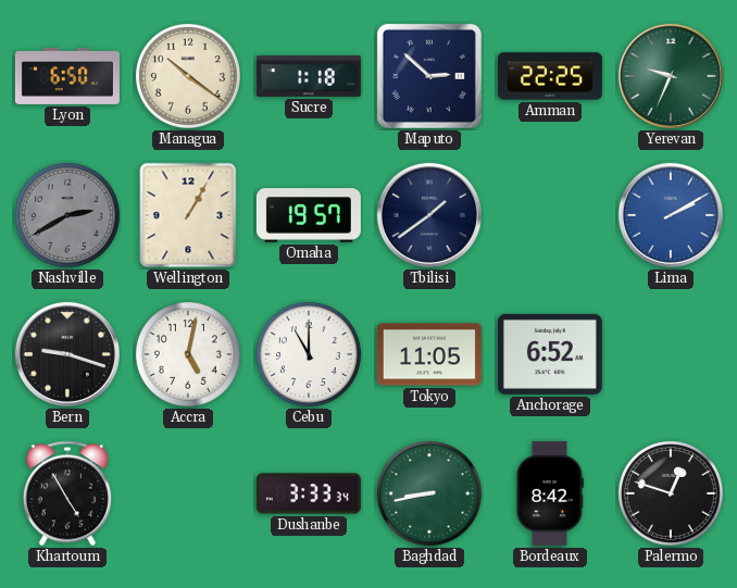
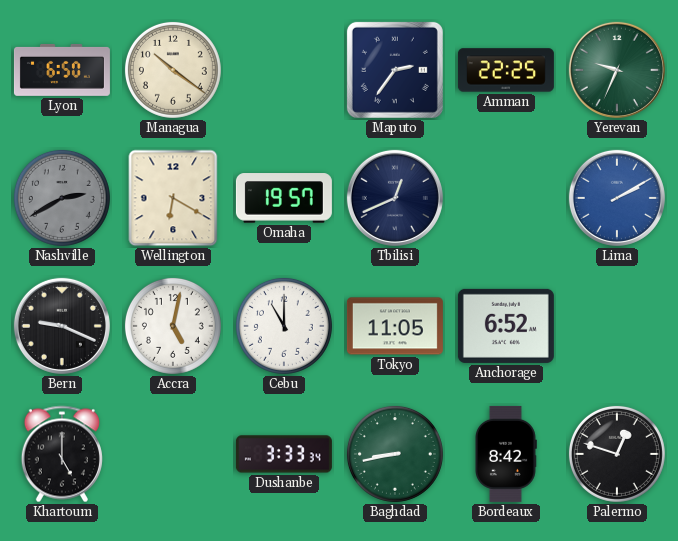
Sucre: 1:18 -> none (309, 76)
Maputo: 2:52 -> 2:36 (395, 70)
Wellington: 1:05 -> 6:20 (173, 198)
Tbilisi: 1:39 -> 12:41 (395, 198)
Bern: 9:18 -> 9:19 (62, 326)
Khartoum: 4:55 -> 5:00 (62, 454)
